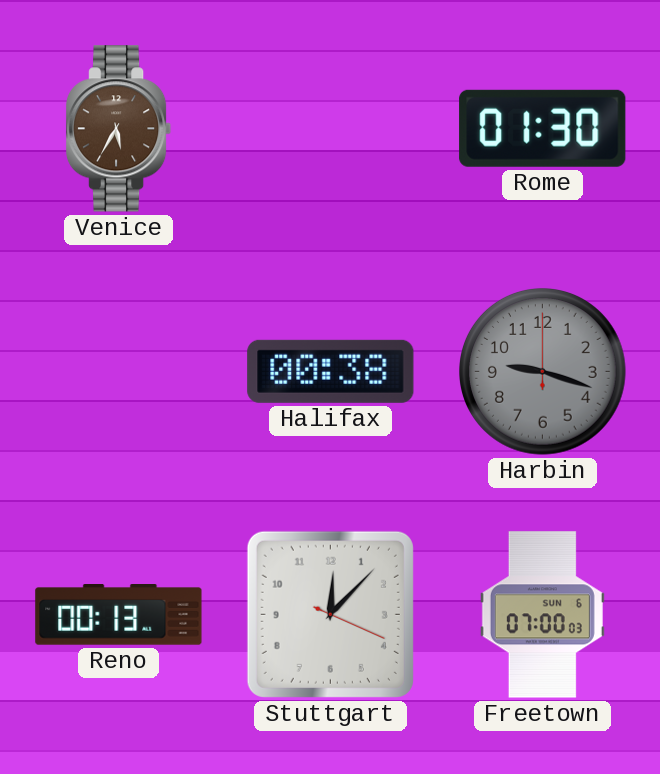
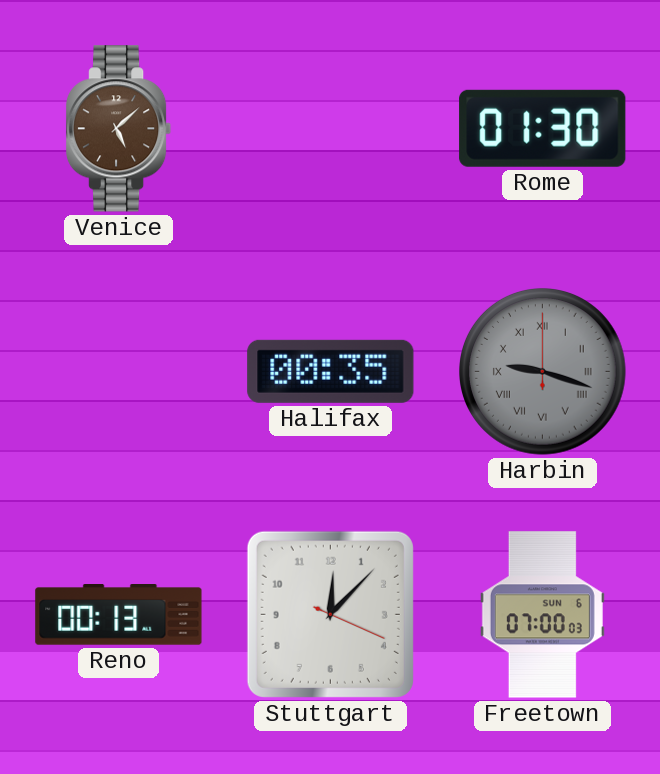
Venice: 5:35 -> 5:08 (119, 129)
Halifax: 00:38 -> 00:35 (331, 371)
Harbin numerals: Arabic -> Roman (543, 372)
